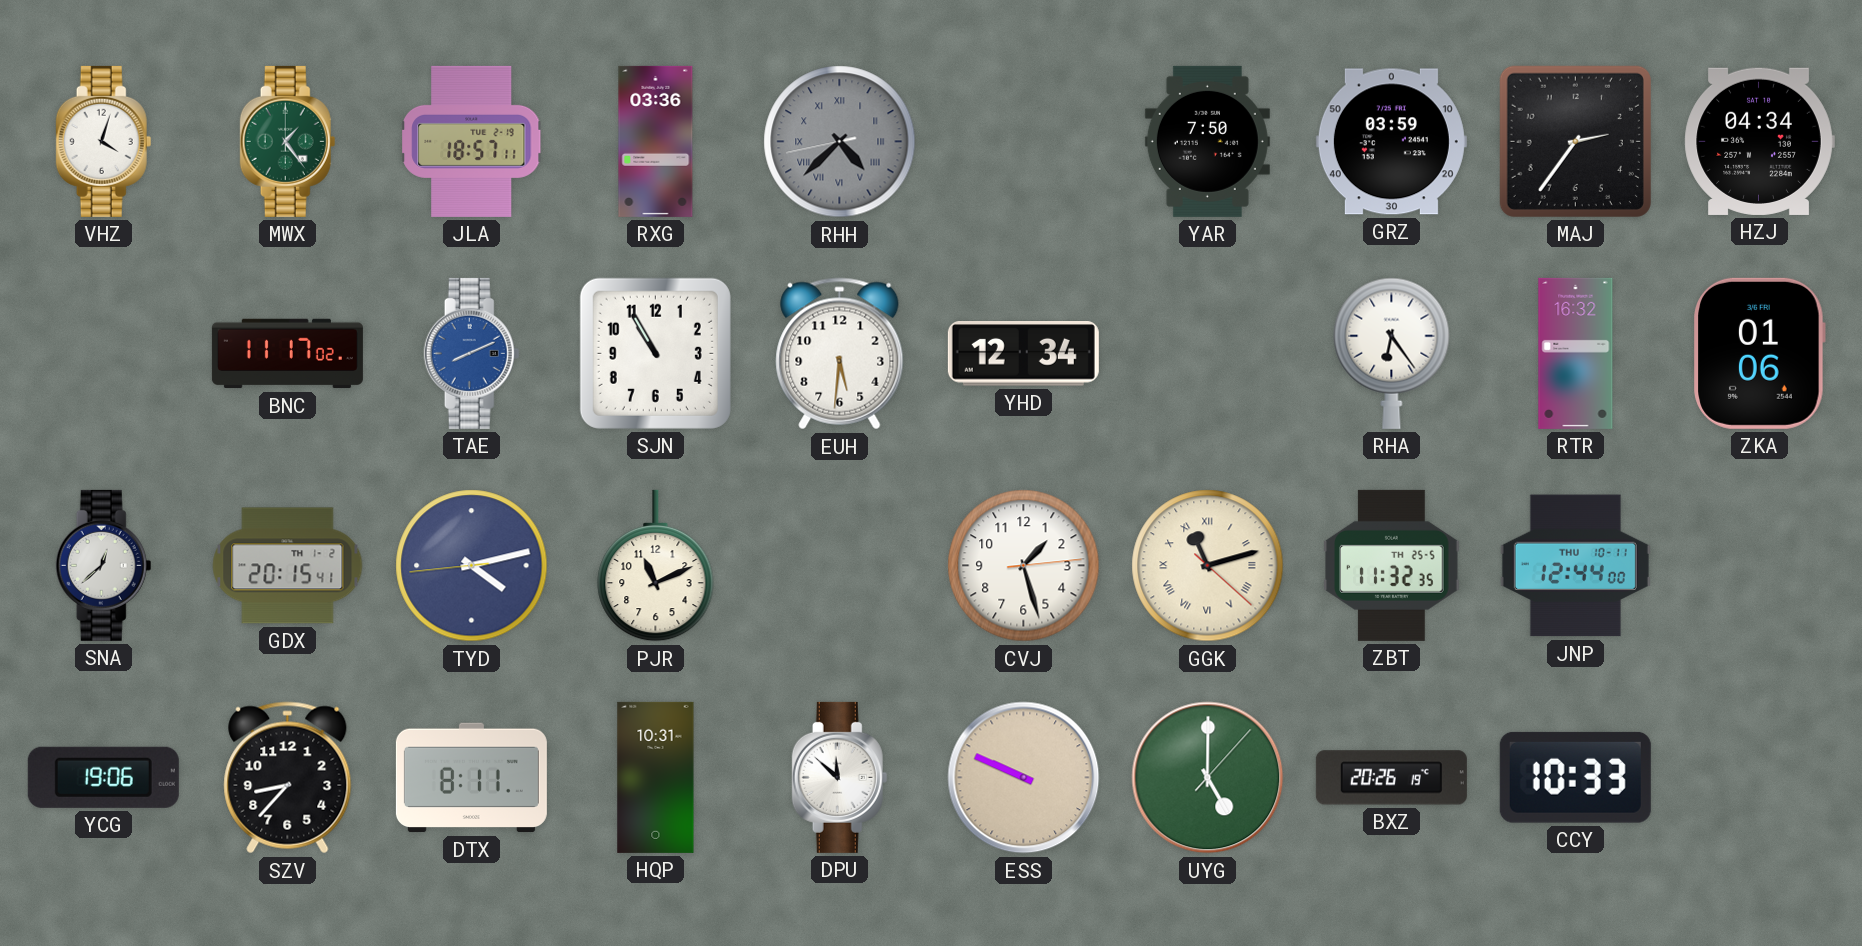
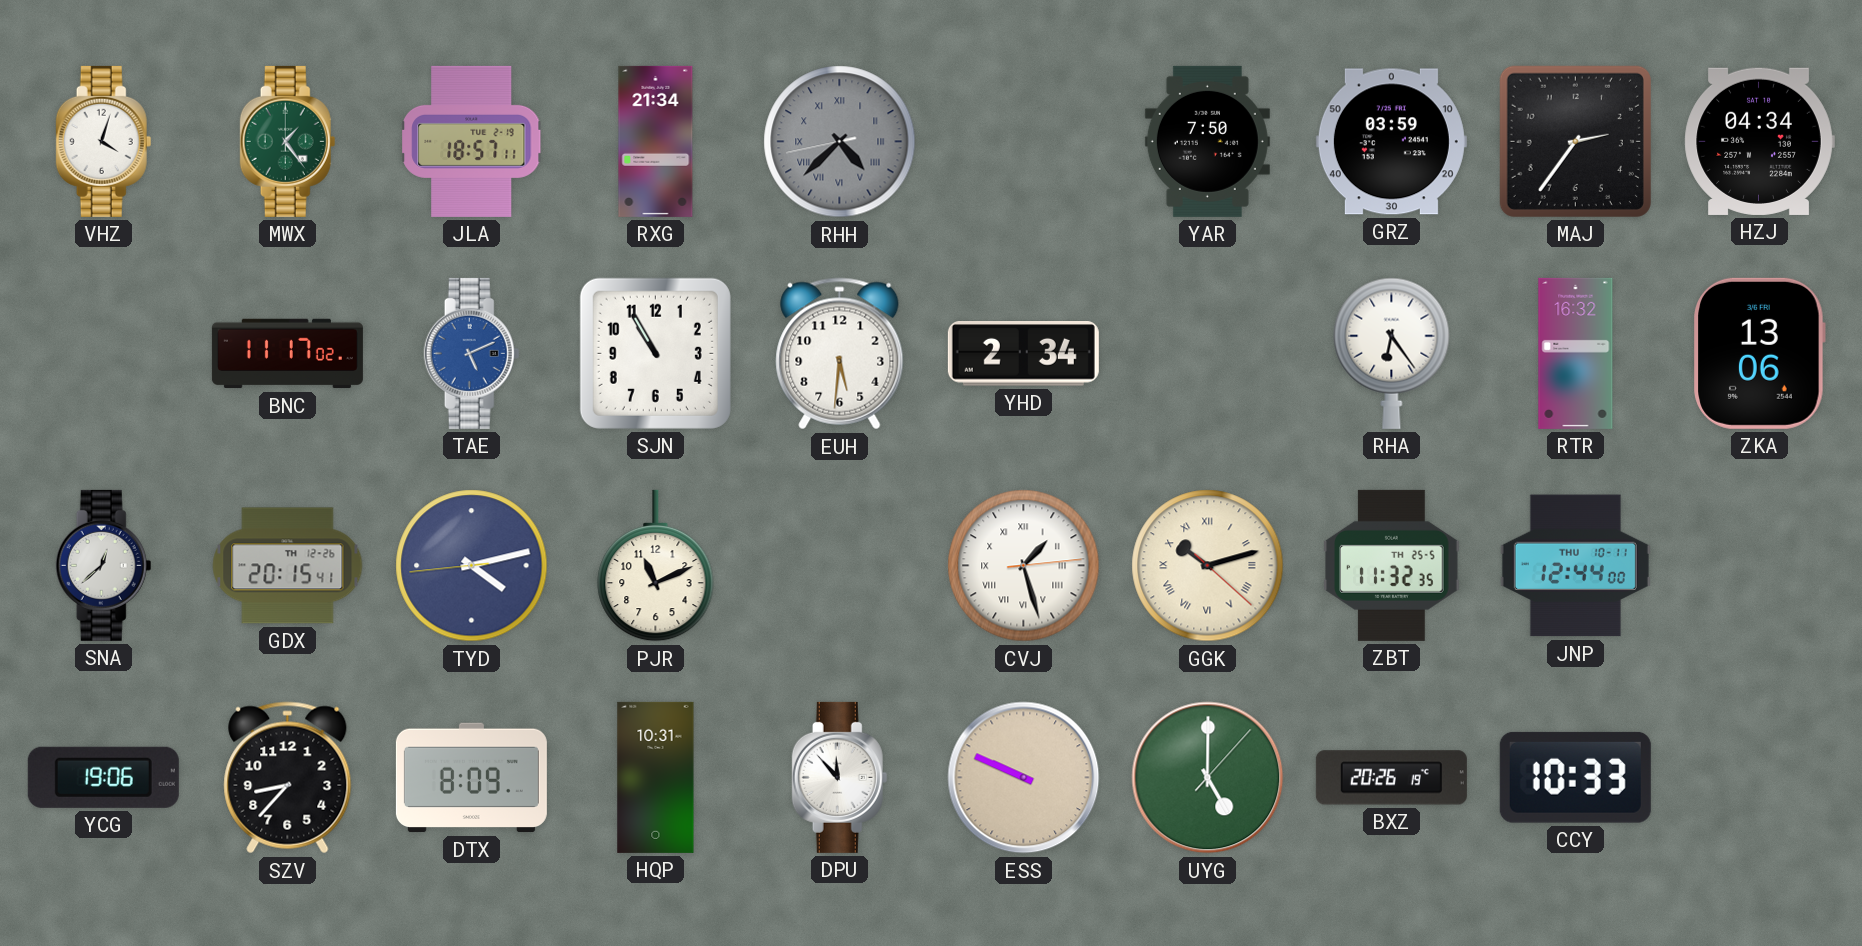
RXG: 03:36 -> 21:34 (656, 141)
TAE: 8:11 -> 5:11 (472, 353)
YHD: 12:34 -> 2:34 (1023, 354)
ZKA: 01:06 -> 13:06 (1759, 353)
GDX date: TH 1-2 -> TH 12-26 (288, 566)
CVJ numerals: Arabic -> Roman (1024, 566)
GGK: 11:12 -> 10:12 (1208, 566)
DTX: 8:11 -> 8:09 (471, 778)
DPU: 11:52 -> 11:53 (840, 777)
